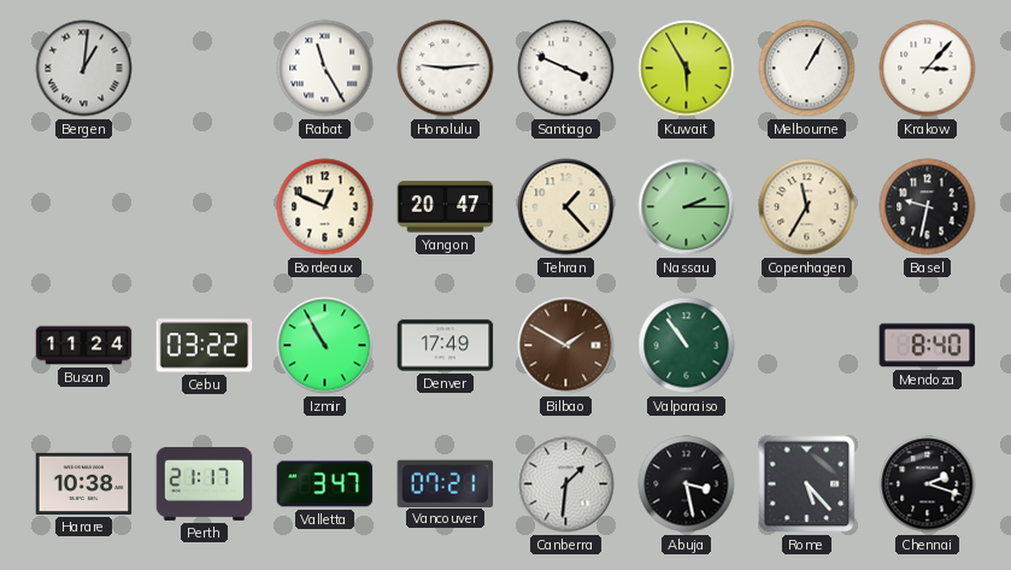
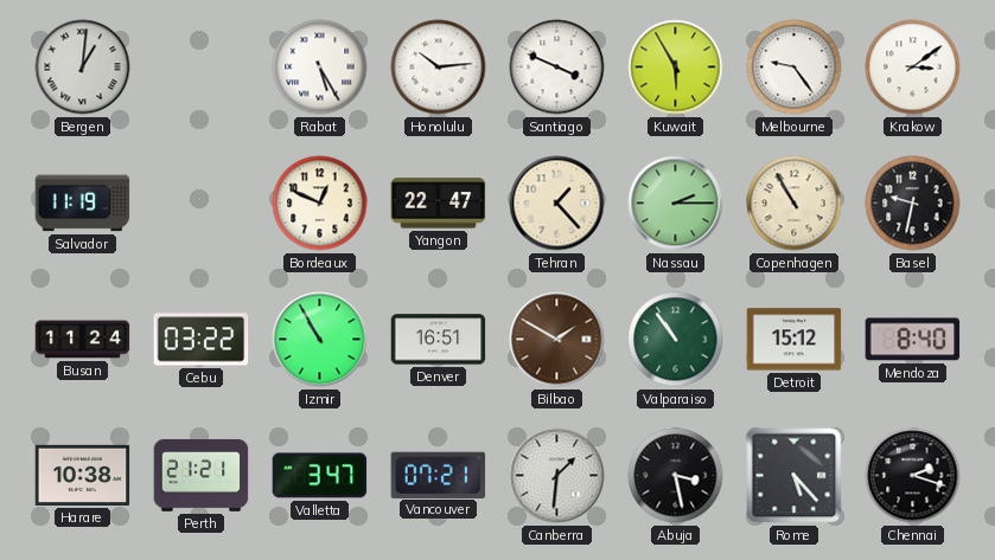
Rabat: 11:25 -> 5:25 (320, 67)
Honolulu: 9:14 -> 10:14 (439, 67)
Melbourne: 1:05 -> 9:24 (795, 67)
Krakow: 3:07 -> 3:09 (913, 67)
Salvador: none -> 11:19 (83, 204)
Yangon: 20:47 -> 22:47 (439, 204)
Copenhagen: 11:35 -> 10:55 (795, 204)
Denver: 17:49 -> 16:51 (439, 340)
Detroit: none -> 15:12 (795, 340)
Perth: 21:17 -> 21:21 (202, 475)
